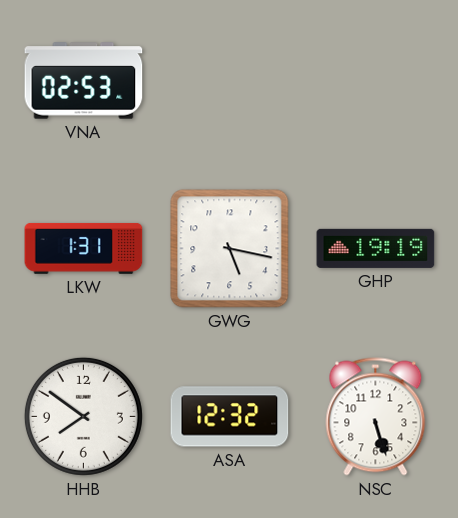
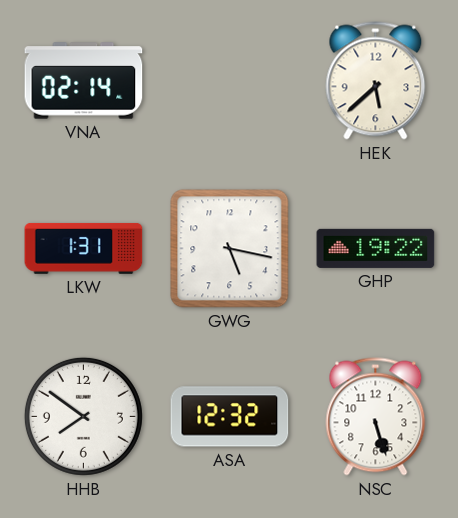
VNA: 02:53 -> 02:14 (84, 81)
HEK: none -> 5:38 (376, 81)
GHP: 19:19 -> 19:22 (376, 248)
